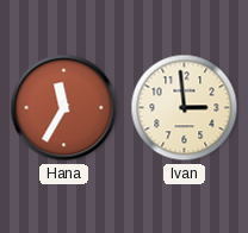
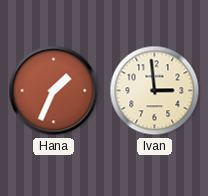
Hana: 11:35 -> 1:34 (54, 91)
